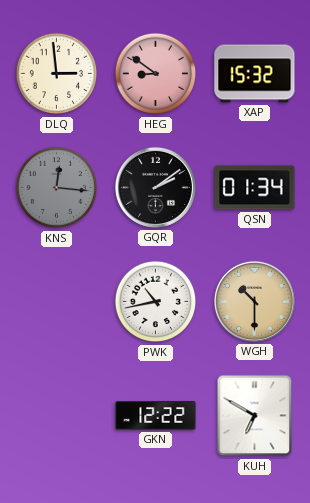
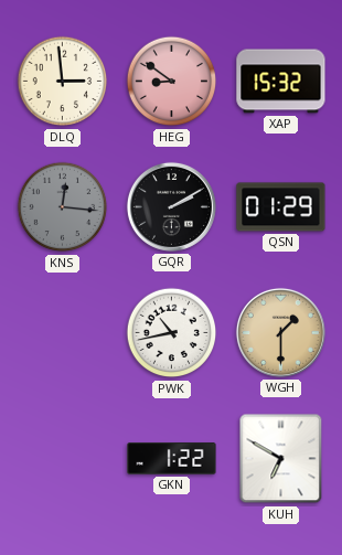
GQR: 2:09 -> 2:10 (171, 206)
QSN: 01:34 -> 01:29 (281, 207)
WGH: 10:30 -> 1:30 (280, 332)
GKN: 12:22 -> 1:22 (172, 459)
